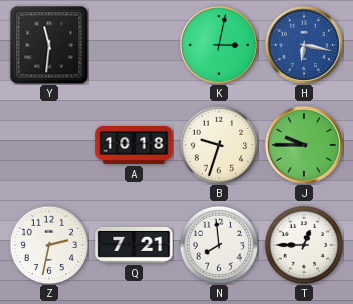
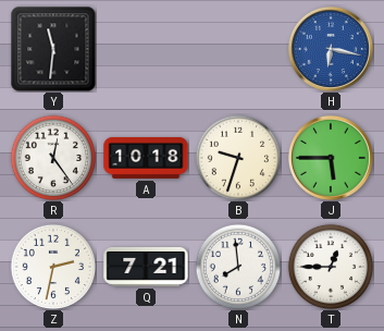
K: 3:02 -> none (219, 45)
R: none -> 12:24 (53, 158)
J: 9:45 -> 5:45 (331, 158)
